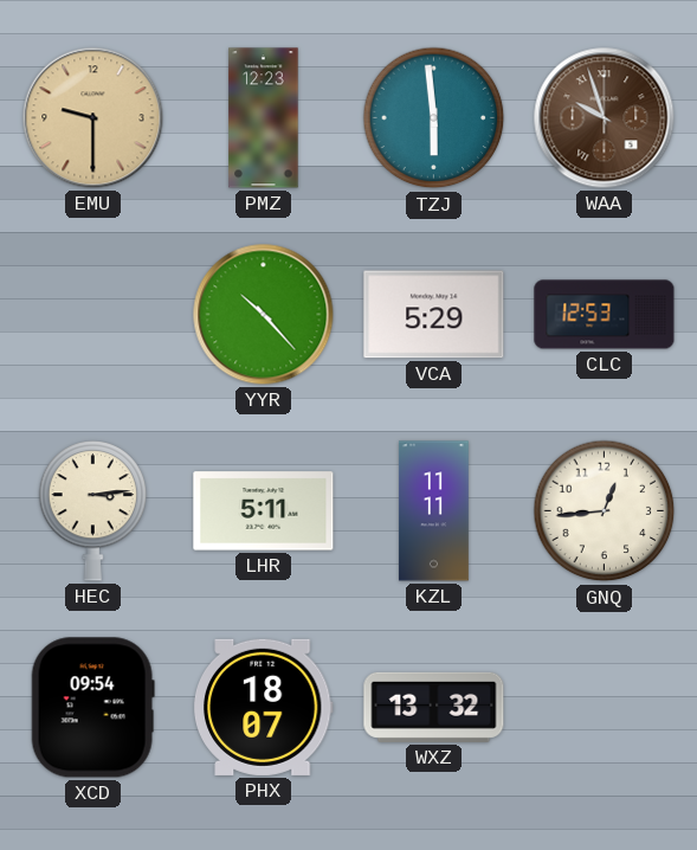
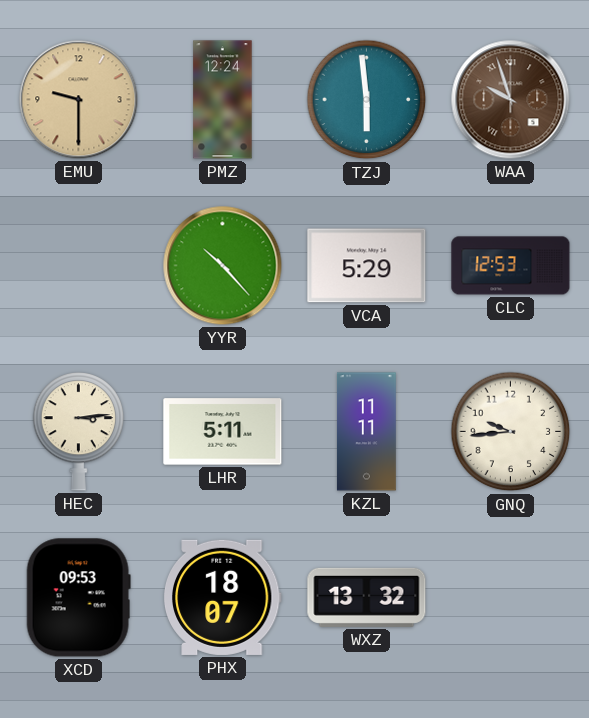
PMZ: 12:23 -> 12:24 (223, 100)
GNQ: 12:44 -> 9:44 (511, 432)
XCD: 09:54 -> 09:53 (78, 598)
